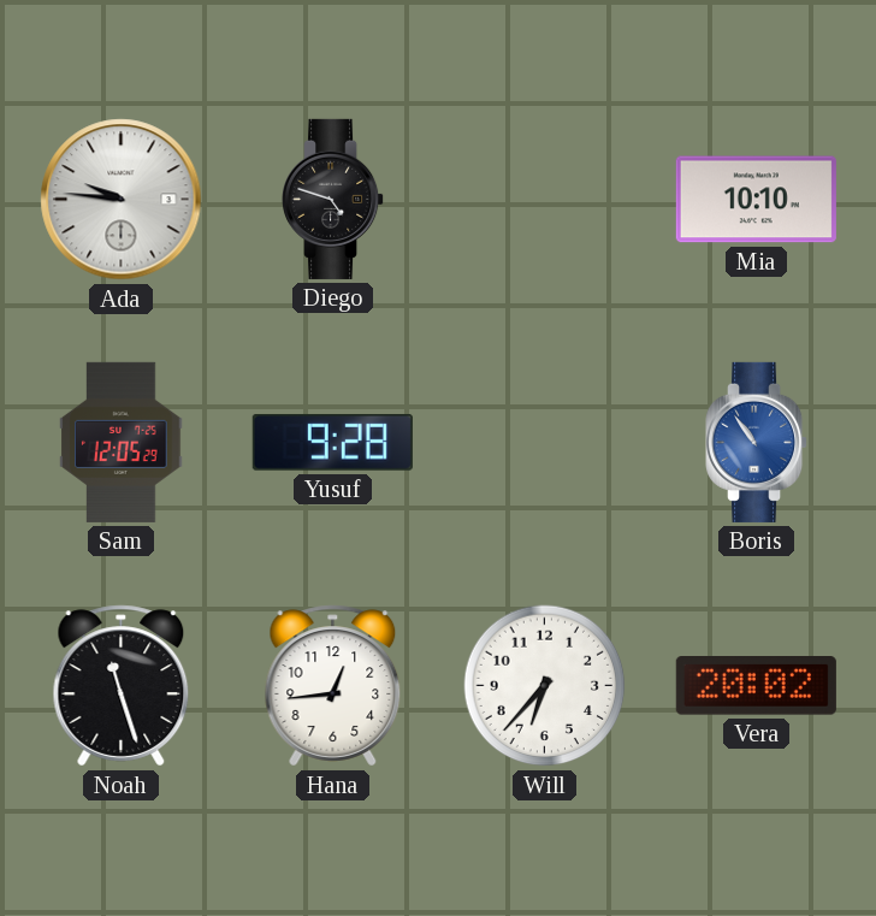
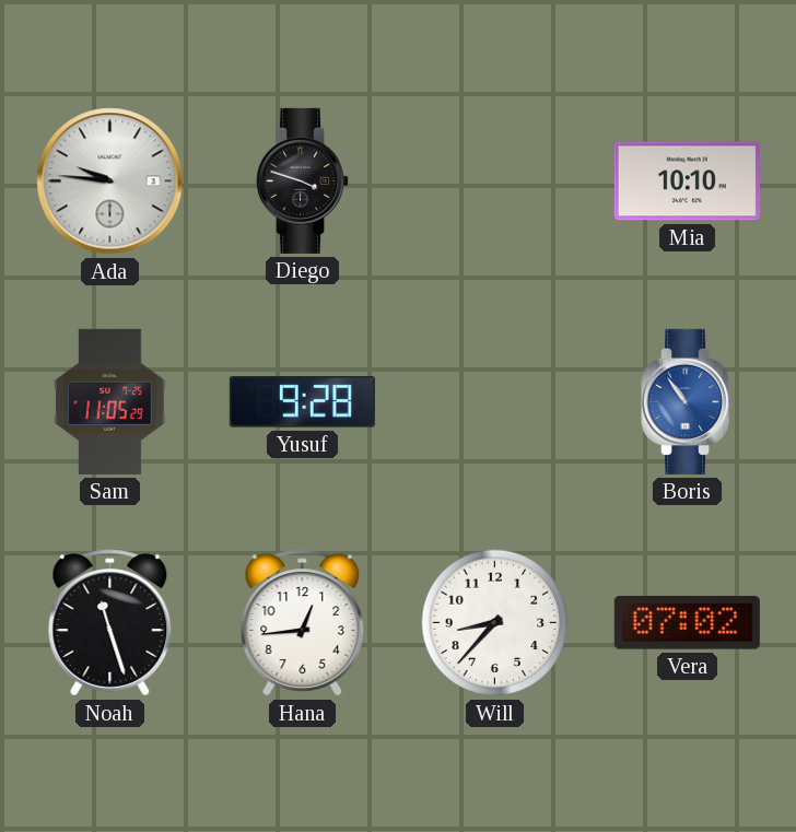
Diego: 4:48 -> 3:48 (304, 180)
Sam: 12:05 -> 11:05 (110, 401)
Will: 6:37 -> 8:37 (495, 623)
Vera: 20:02 -> 07:02 (687, 623)
